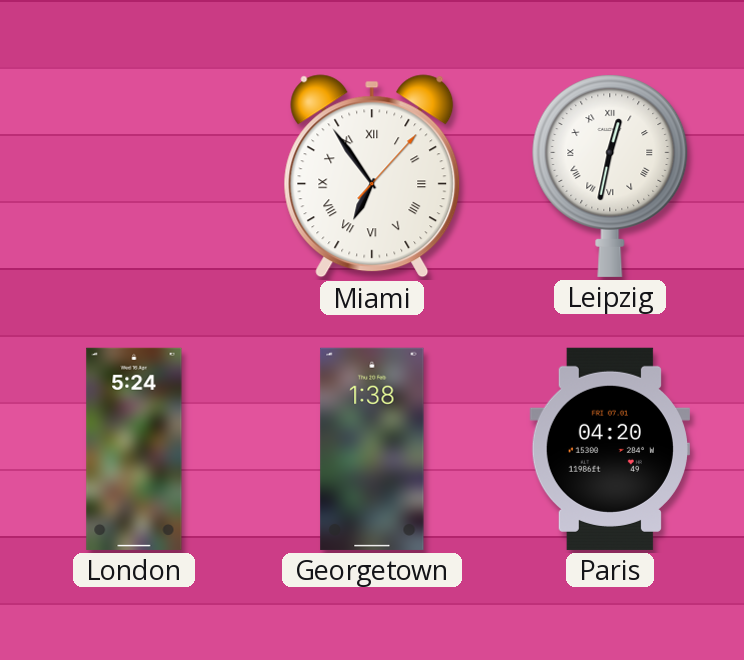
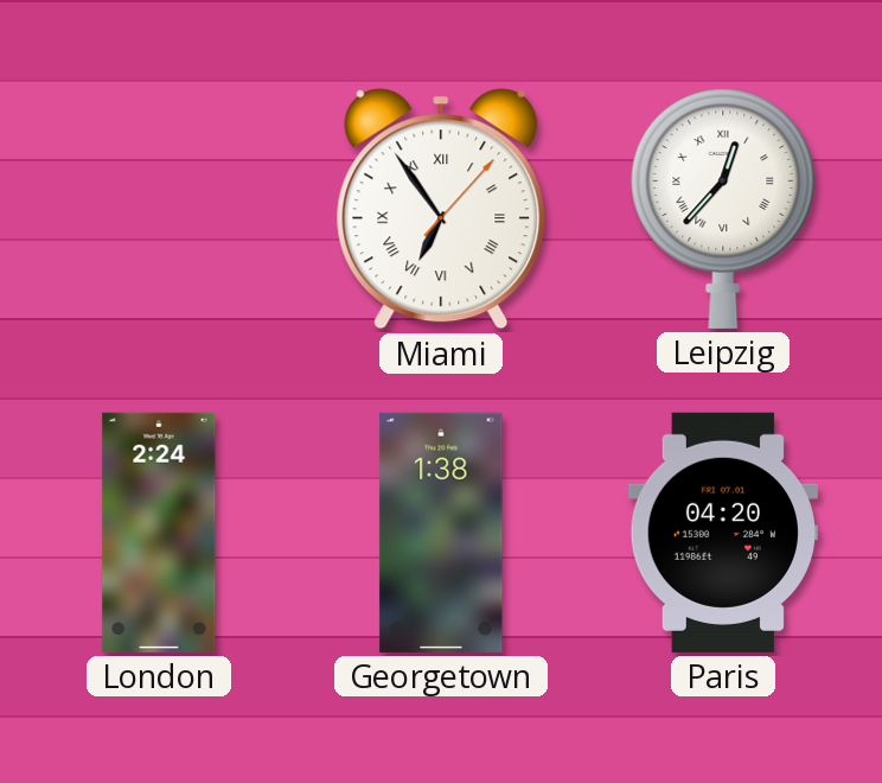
Leipzig: 12:32 -> 12:37 (723, 209)
London: 5:24 -> 2:24 (159, 533)
